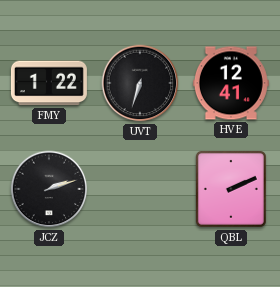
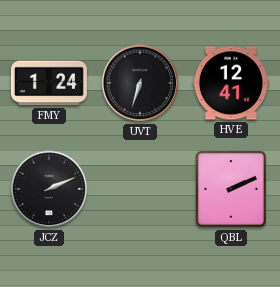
FMY: 1:22 -> 1:24 (49, 83)
JCZ: 2:12 -> 2:11 (49, 189)
